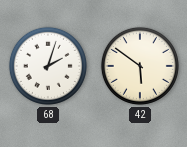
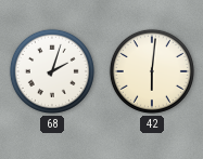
42: 5:51 -> 6:01 (152, 71)
